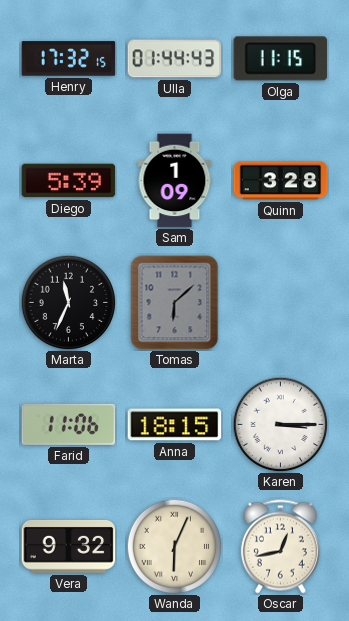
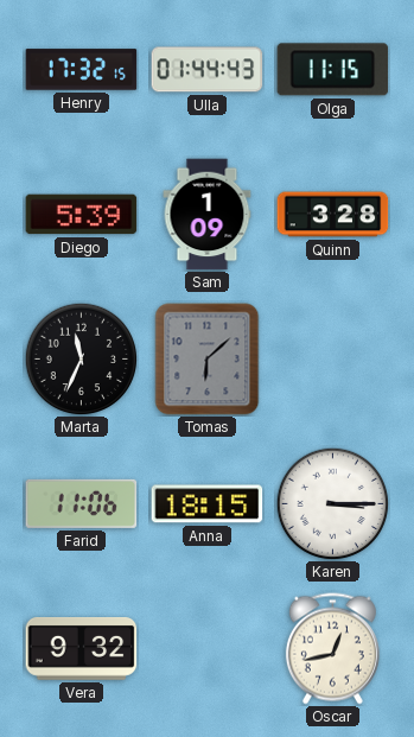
Wanda: 6:04 -> none (174, 546)
